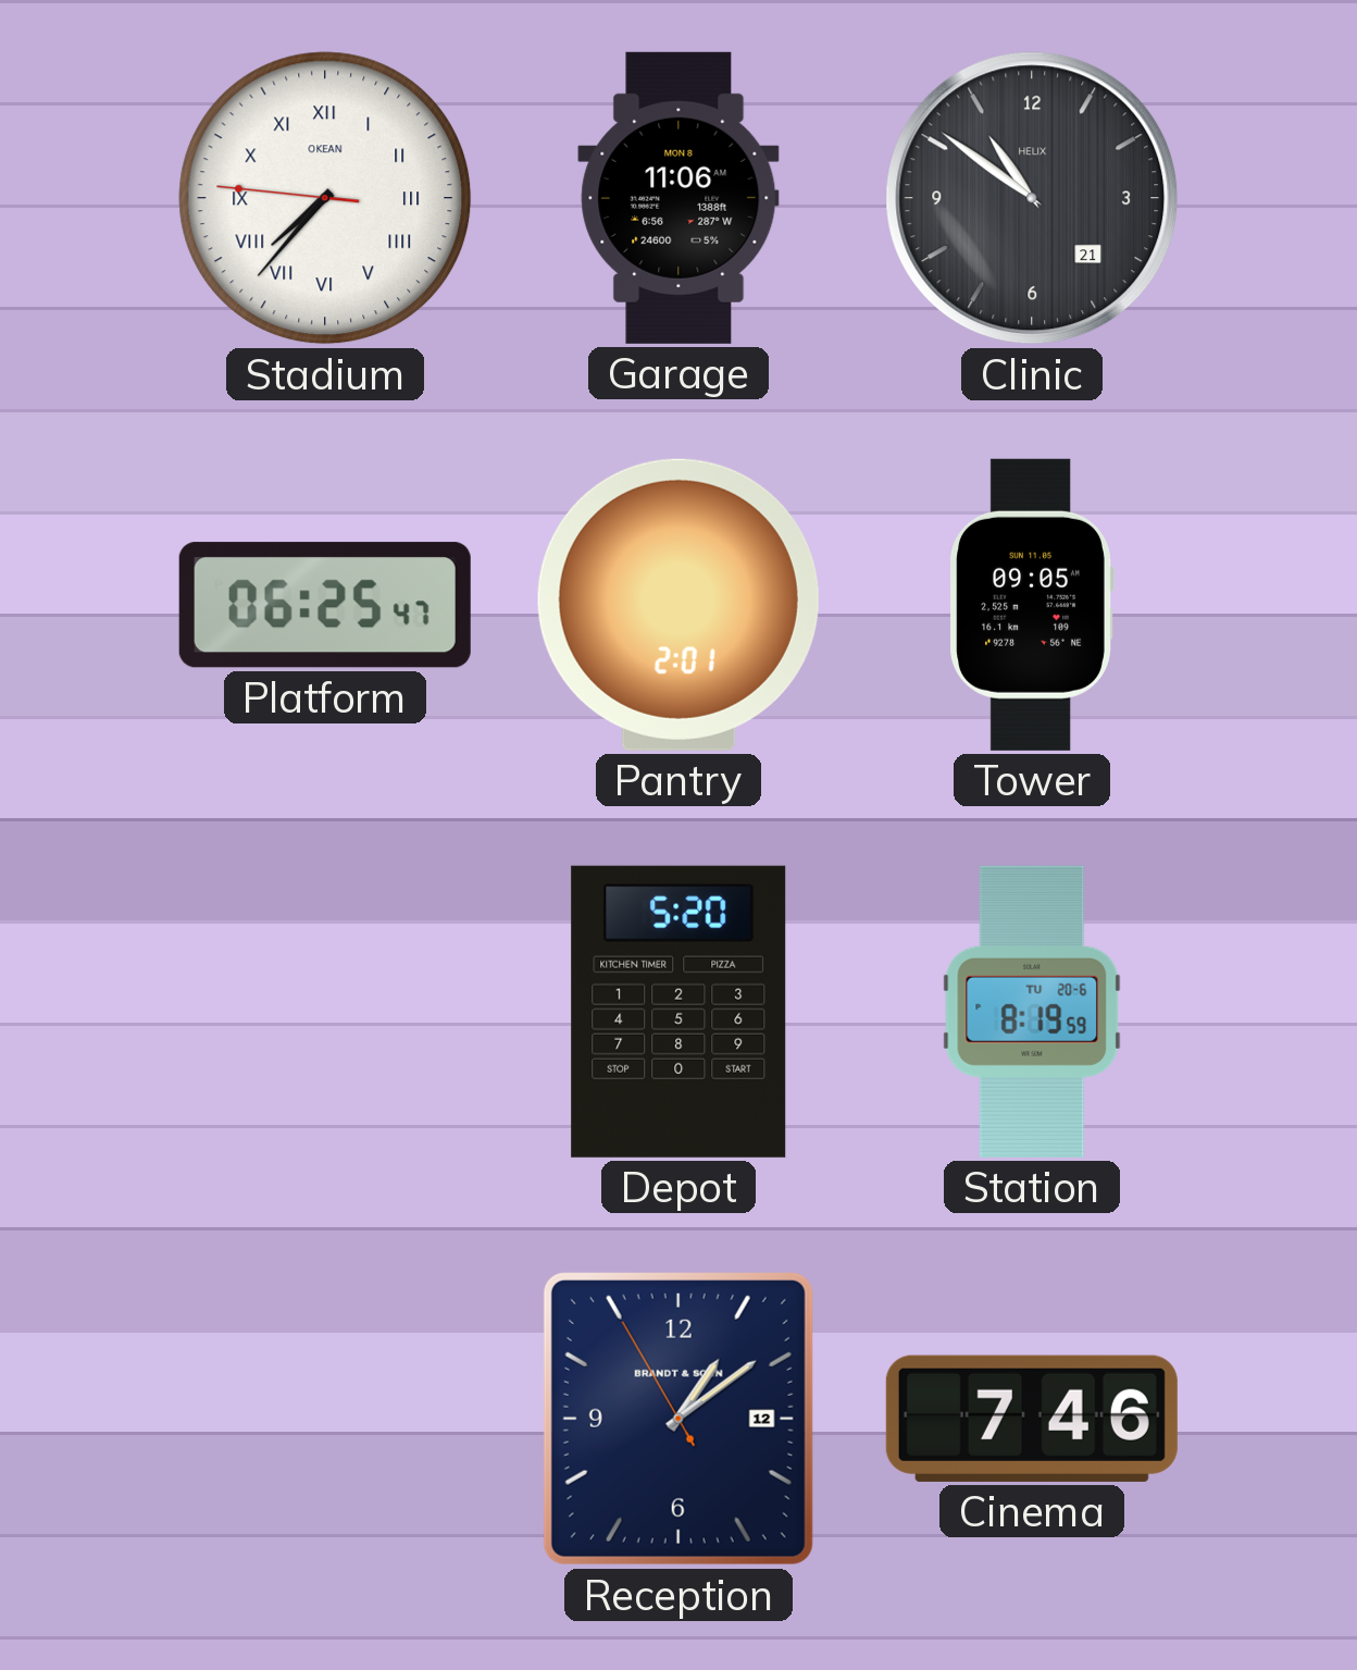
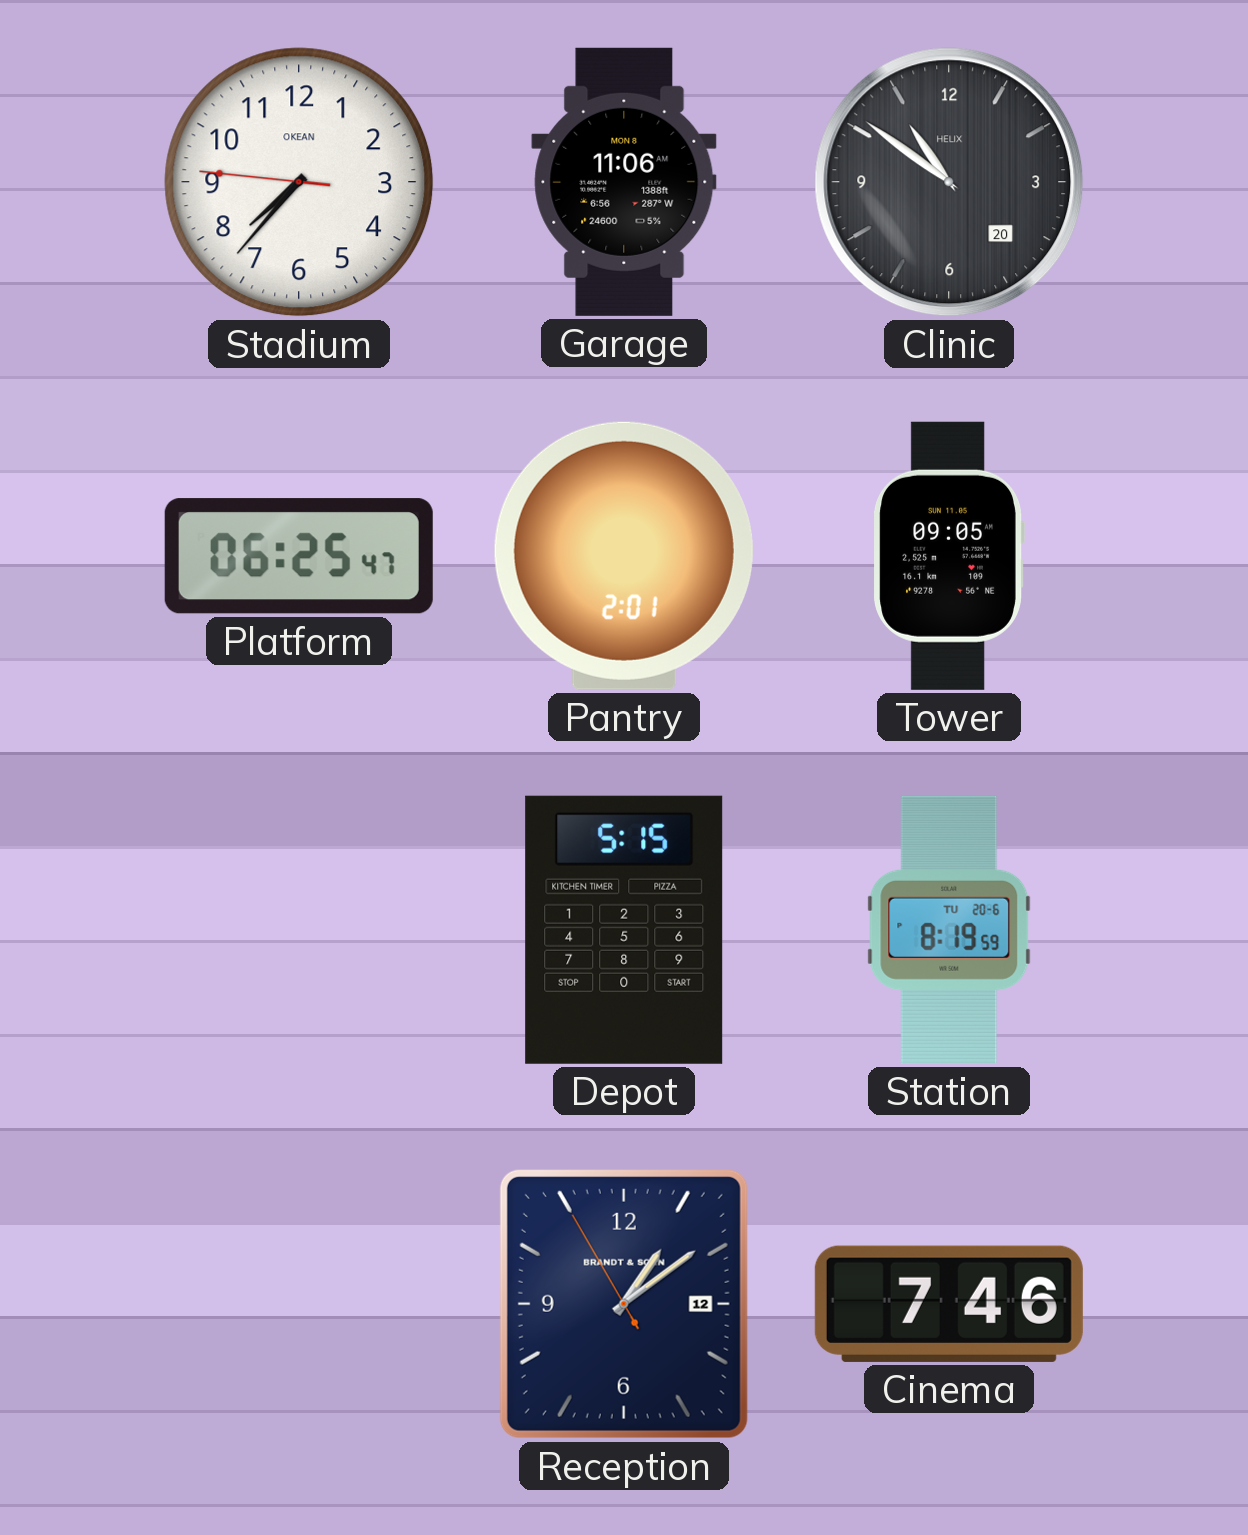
Stadium numerals: Roman -> Arabic (299, 182)
Clinic date: 21 -> 20 (949, 182)
Depot: 5:20 -> 5:15 (624, 930)
